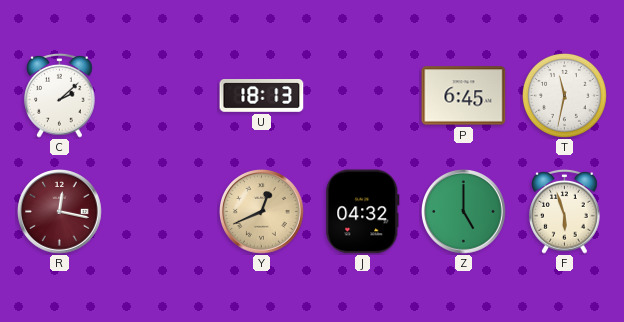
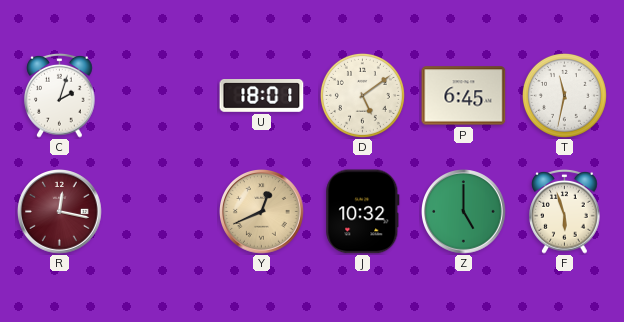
C: 2:08 -> 2:03 (60, 95)
U: 18:13 -> 18:01 (262, 96)
D: none -> 5:09 (362, 95)
J: 04:32 -> 10:32 (363, 212)
